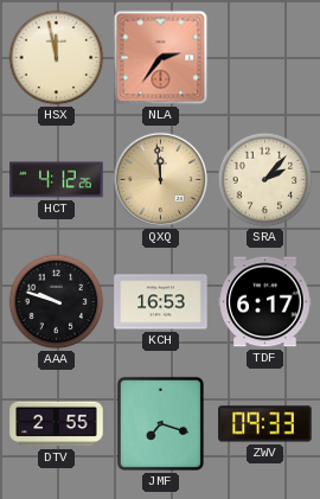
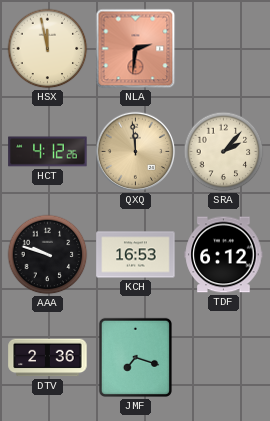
NLA: 2:36 -> 2:31 (136, 49)
TDF: 6:17 -> 6:12 (224, 255)
DTV: 2:55 -> 2:36 (48, 358)
ZWV: 09:33 -> none (265, 424)
